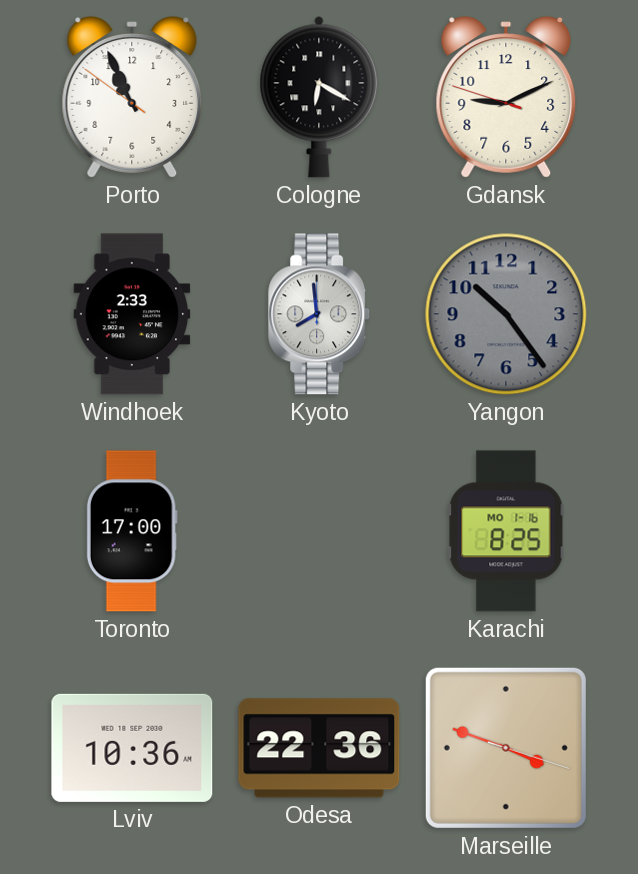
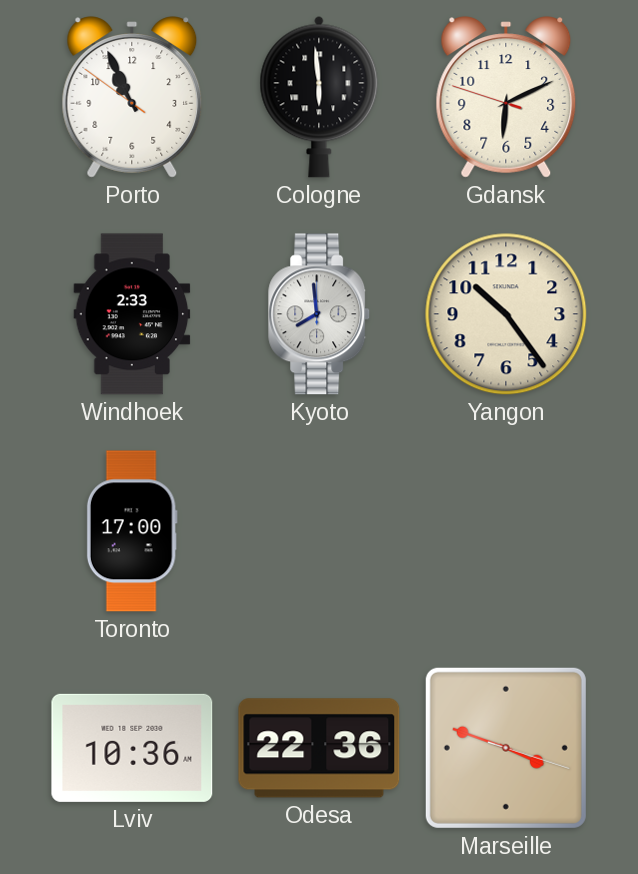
Cologne: 6:20 -> 5:59 (319, 97)
Gdansk: 9:10 -> 6:10 (506, 97)
Yangon dial: grey -> cream (506, 314)
Karachi: 8:25 -> none (506, 531)
